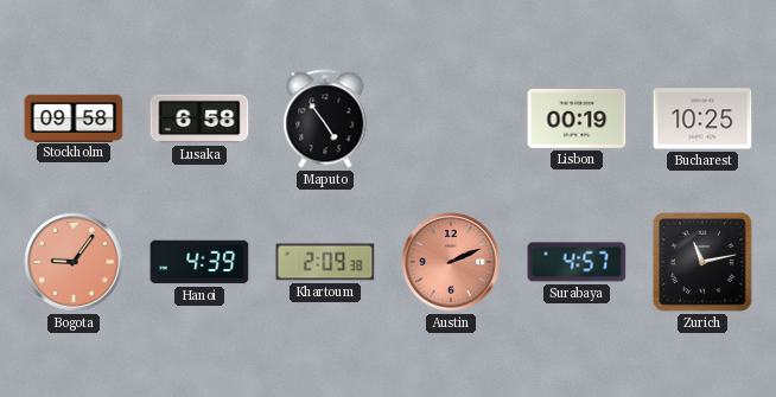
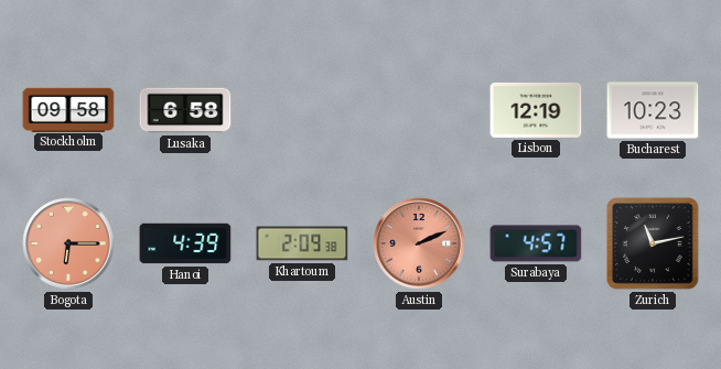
Maputo: 4:54 -> none (325, 119)
Lisbon: 00:19 -> 12:19 (536, 110)
Bucharest: 10:25 -> 10:23 (653, 110)
Bogota: 9:06 -> 6:15 (68, 243)
